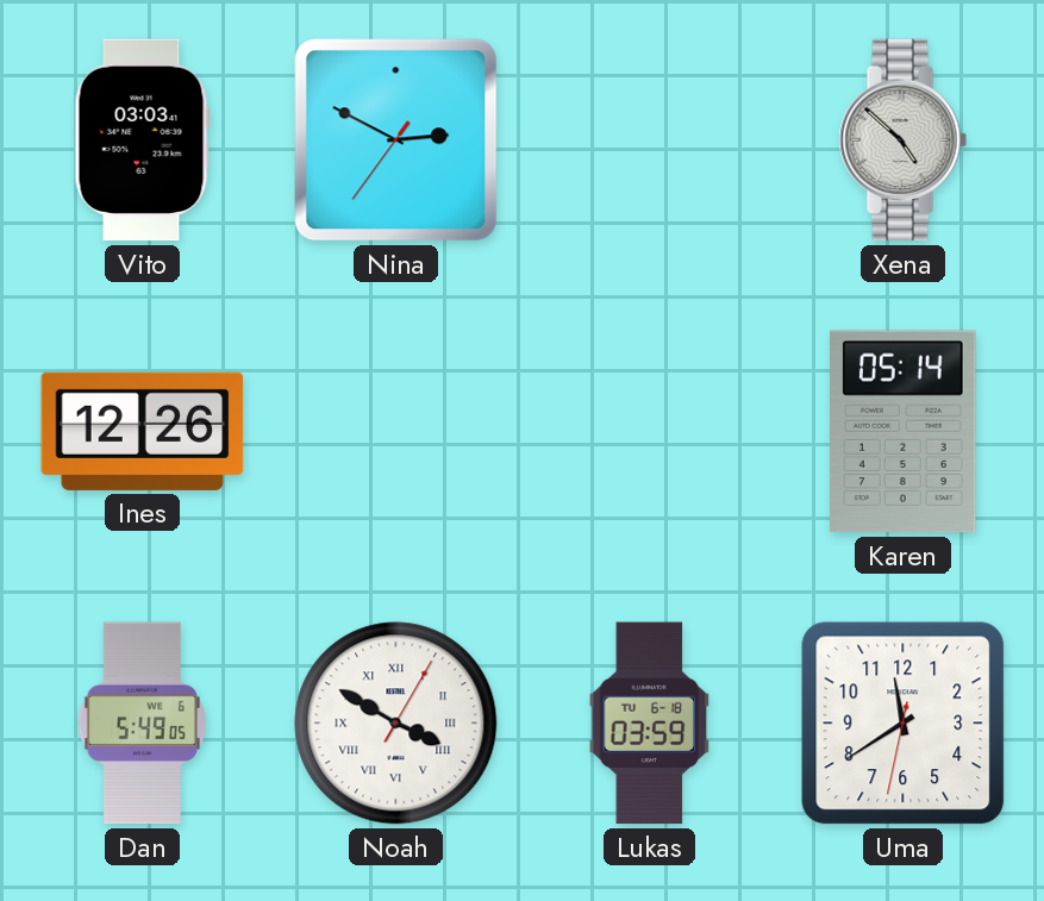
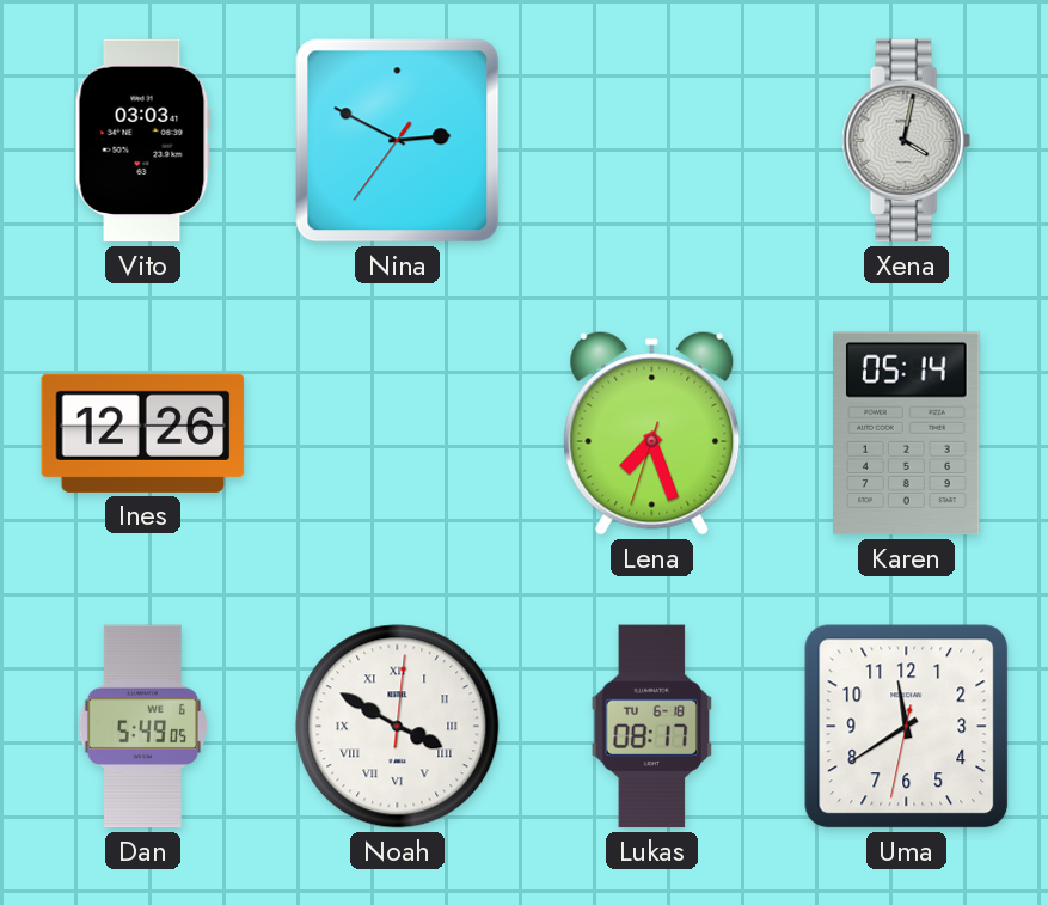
Xena: 4:52 -> 4:02 (906, 141)
Lena: none -> 7:26 (652, 433)
Noah: 3:50:05 -> 3:50:01 (398, 727)
Lukas: 03:59 -> 08:17 (652, 727)
